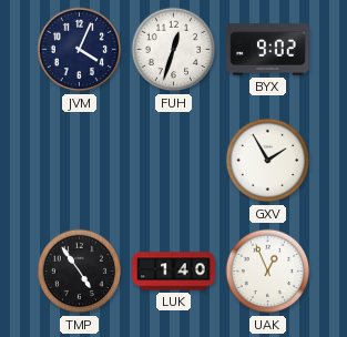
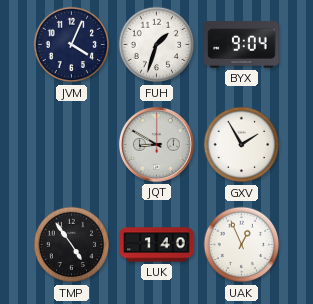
FUH: 12:33 -> 1:33 (157, 45)
BYX: 9:02 -> 9:04 (242, 45)
JQT: none -> 8:50 (156, 144)
